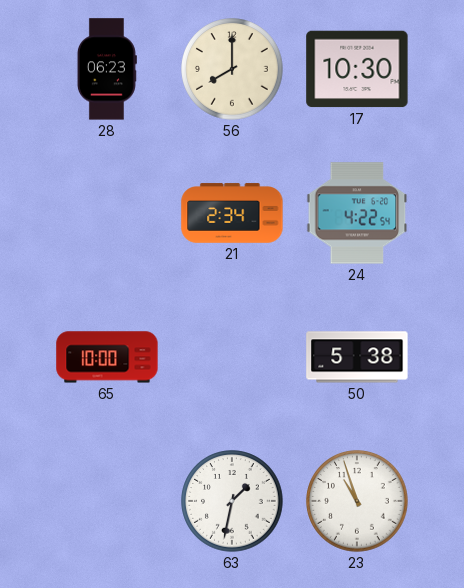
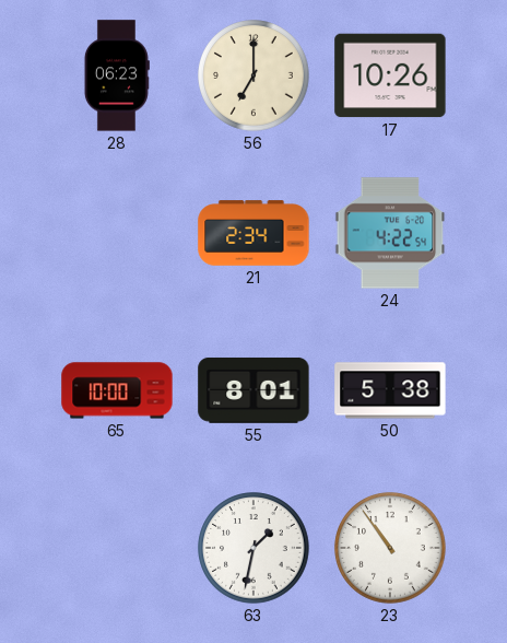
56: 8:00 -> 7:00 (253, 75)
17: 10:30 -> 10:26 (390, 75)
55: none -> 8:01 (253, 390)
23: 10:57 -> 10:54 (390, 548)
